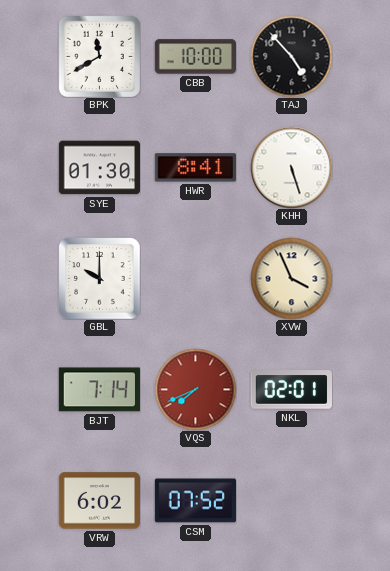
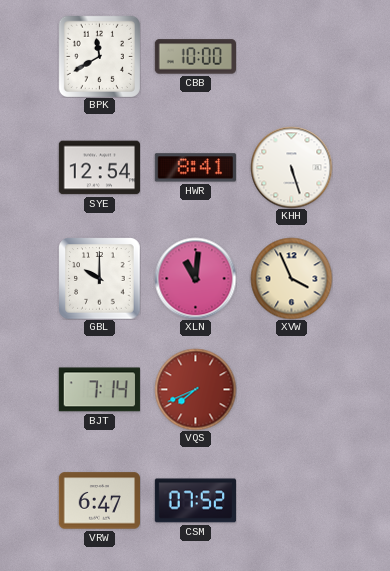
TAJ: 4:53 -> none (291, 56)
SYE: 01:30 -> 12:54 (99, 168)
XLN: none -> 11:01 (195, 278)
NKL: 02:01 -> none (291, 390)
VRW: 6:02 -> 6:47 (99, 501)
